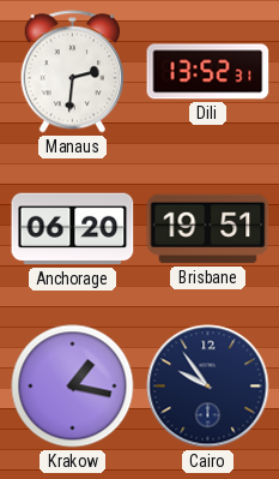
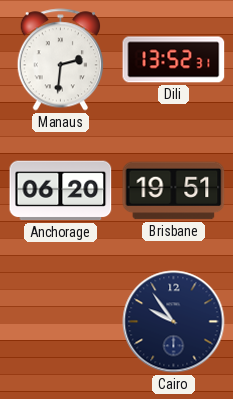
Krakow: 1:17 -> none (73, 387)
